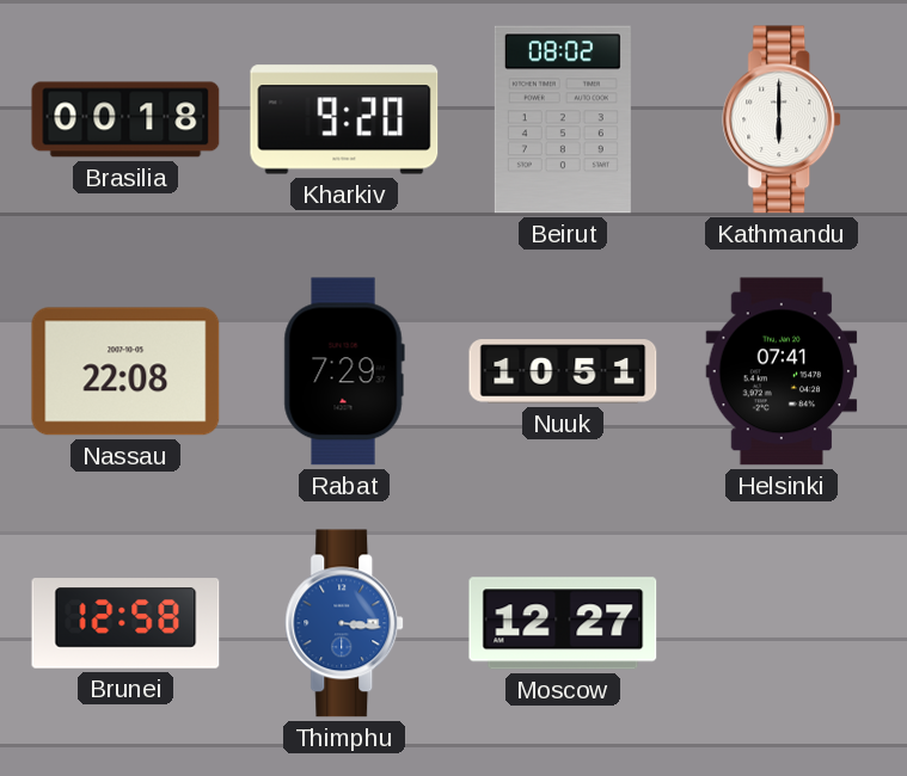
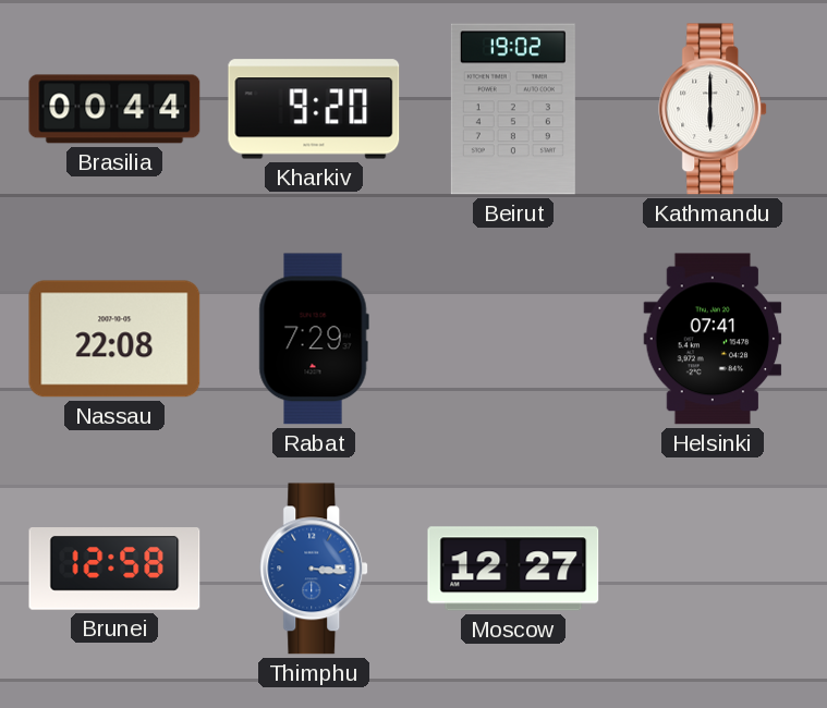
Brasilia: 00:18 -> 00:44 (114, 109)
Beirut: 08:02 -> 19:02 (513, 109)
Nuuk: 10:51 -> none (563, 371)
